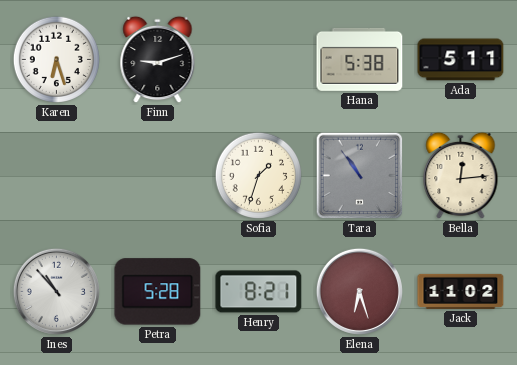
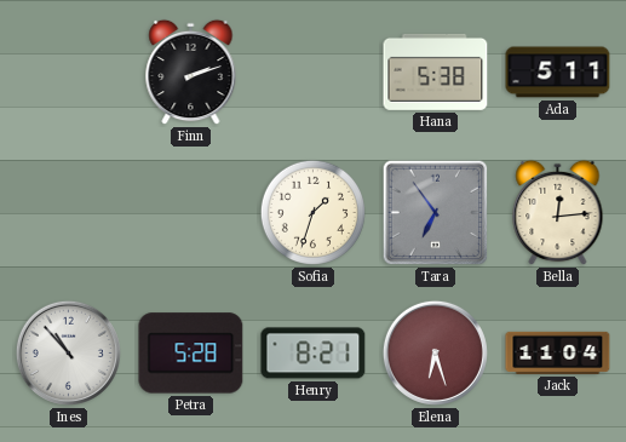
Karen: 6:27 -> none (56, 59)
Finn: 9:12 -> 2:12 (191, 73)
Tara: 10:54 -> 6:54 (436, 213)
Jack: 11:02 -> 11:04 (558, 352)
